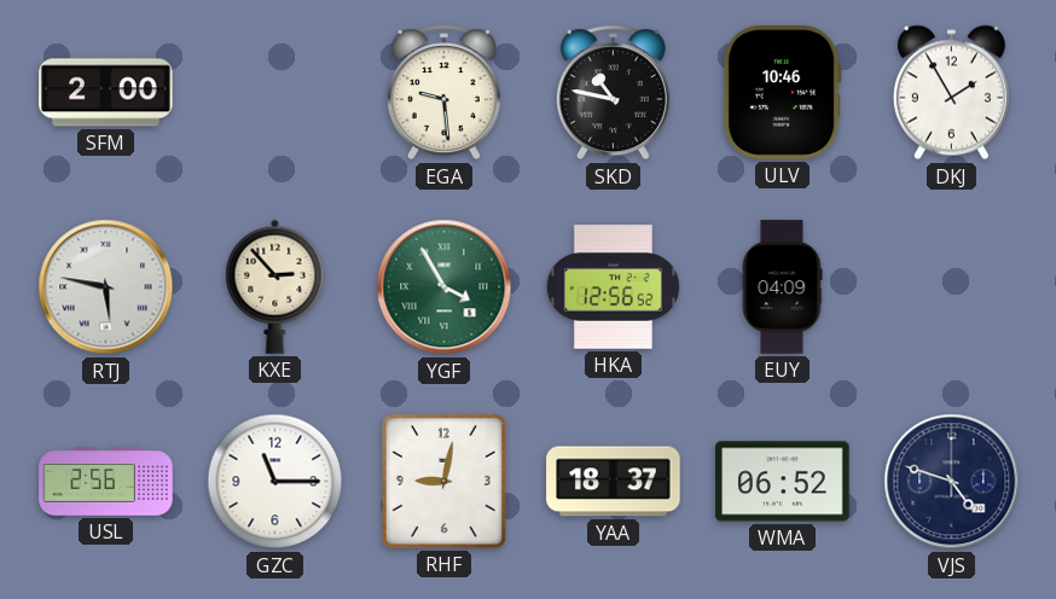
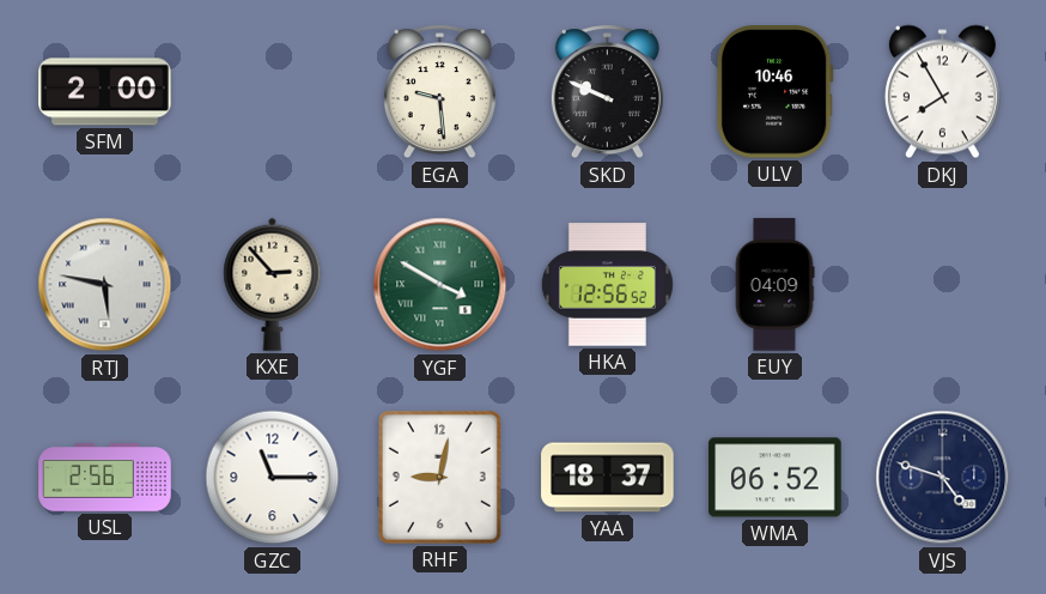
SKD: 10:47 -> 9:49 (607, 92)
DKJ: 1:55 -> 7:55 (942, 92)
YGF: 3:55 -> 3:50 (440, 285)
